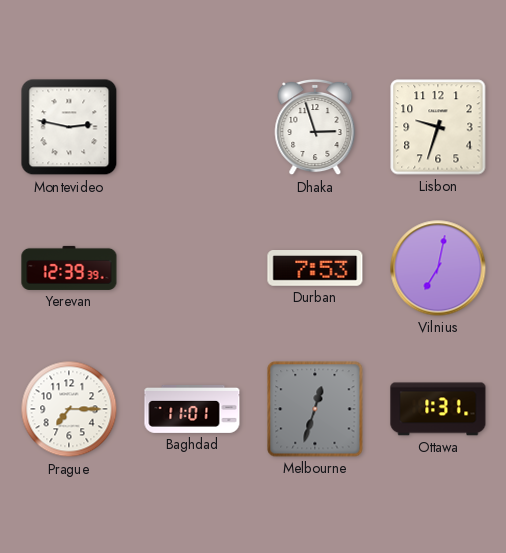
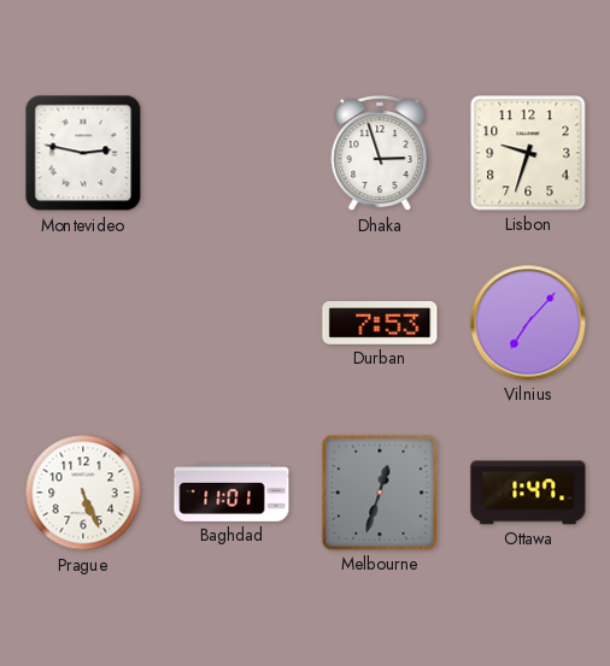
Yerevan: 12:39 -> none (69, 268)
Vilnius: 7:02 -> 7:07 (528, 323)
Prague: 7:15 -> 5:26 (83, 493)
Ottawa: 1:31 -> 1:47 (528, 493)
